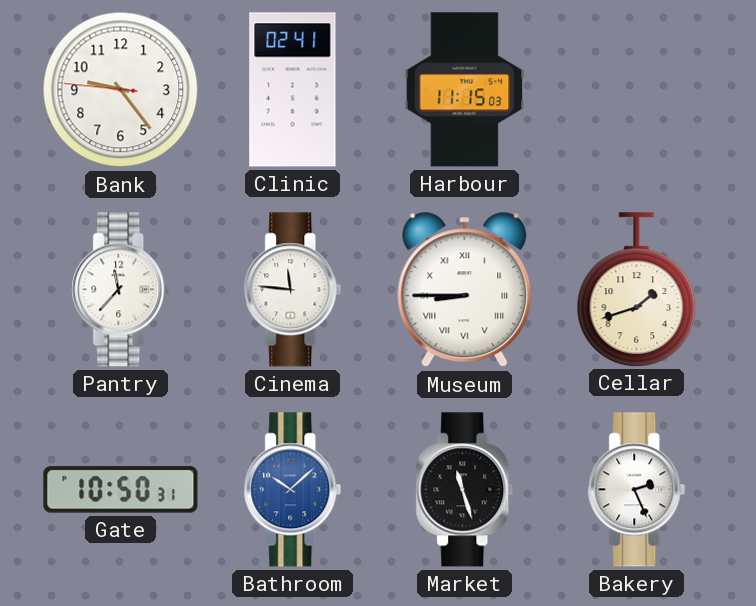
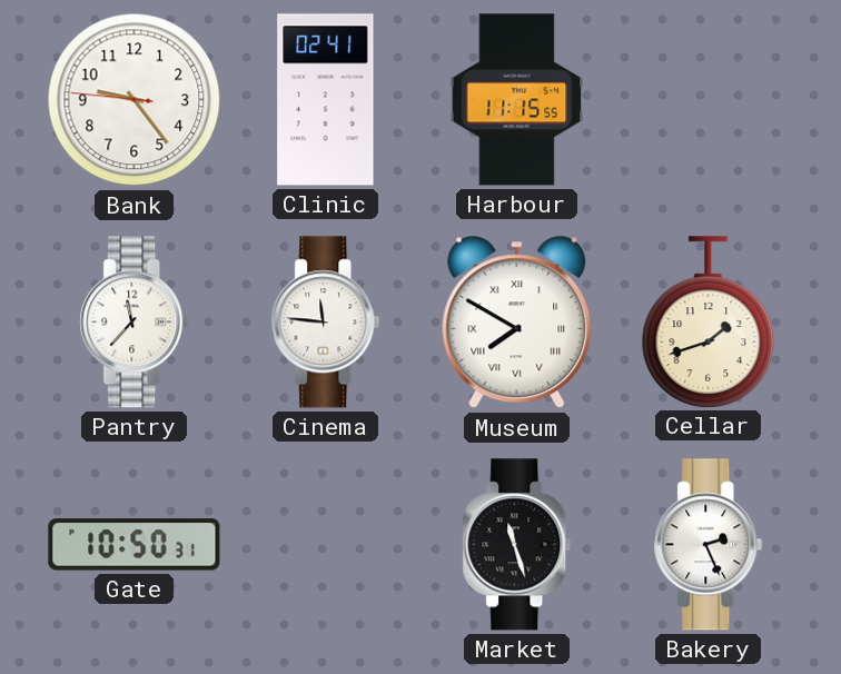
Harbour: 11:15:03 -> 11:15:55 (517, 100)
Museum: 8:45 -> 7:50 (517, 323)
Bathroom: 10:08 -> none (293, 490)
